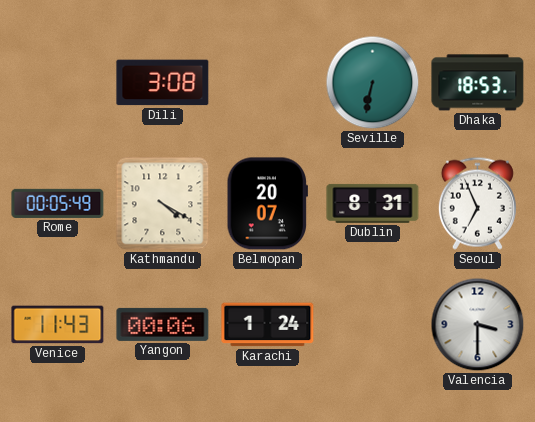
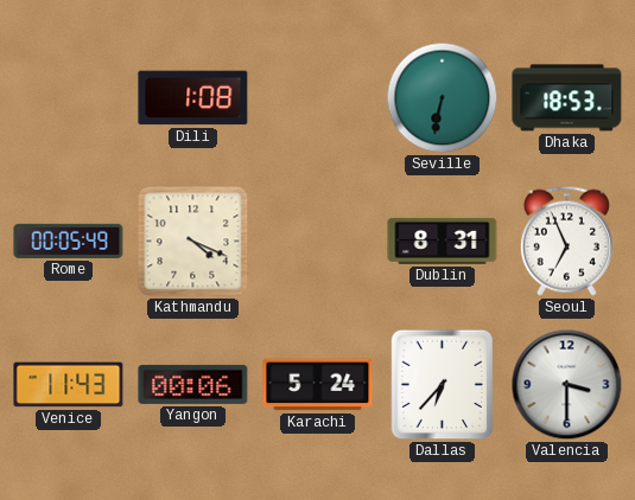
Dili: 3:08 -> 1:08 (193, 98)
Kathmandu: 4:20 -> 4:19 (193, 242)
Belmopan: 20:07 -> none (267, 204)
Karachi: 1:24 -> 5:24 (318, 385)
Dallas: none -> 6:37 (443, 385)
